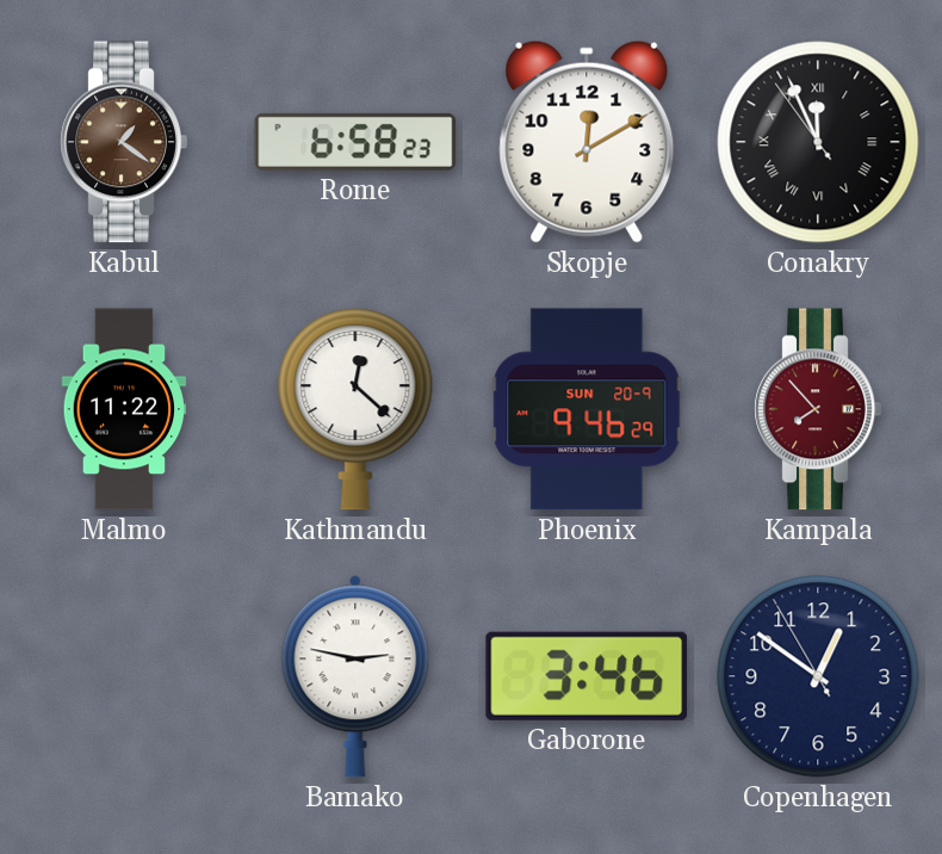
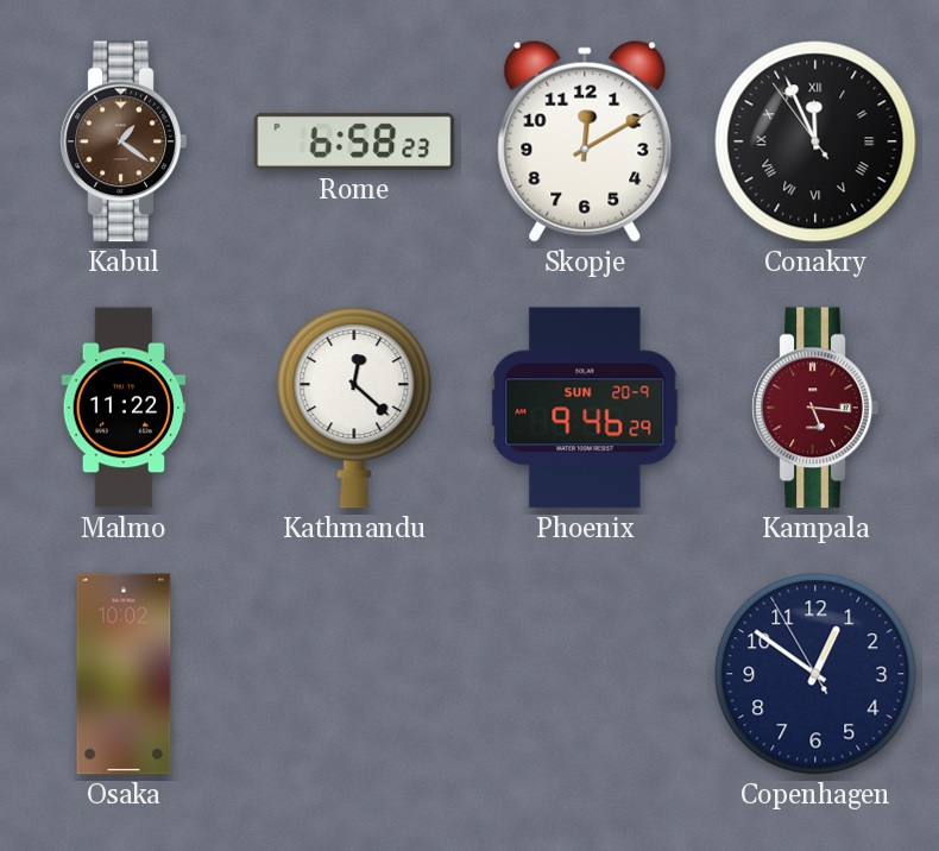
Kampala: 7:53 -> 5:16 (815, 408)
Osaka: none -> 10:02 (124, 674)
Bamako: 2:47 -> none (355, 676)
Gaborone: 3:46 -> none (587, 676)
